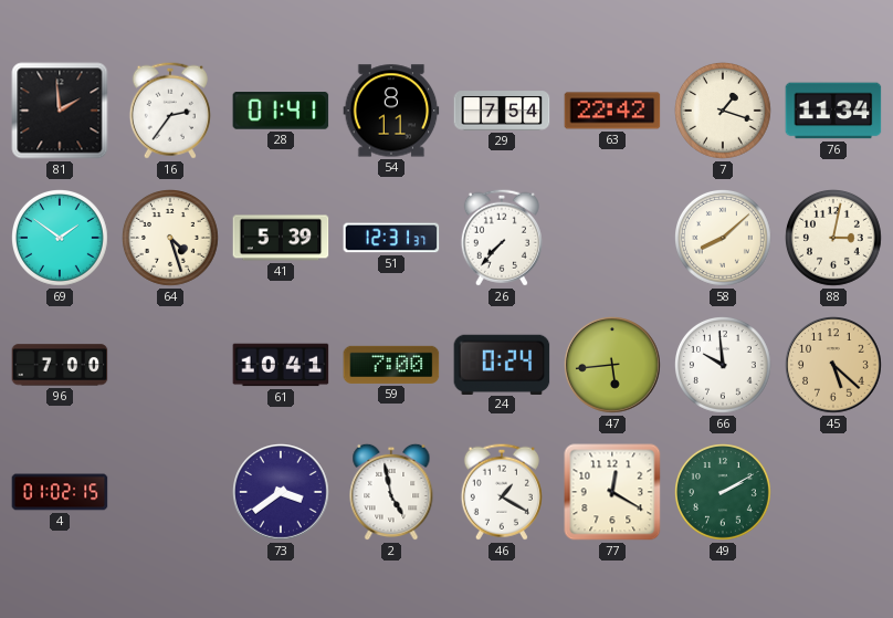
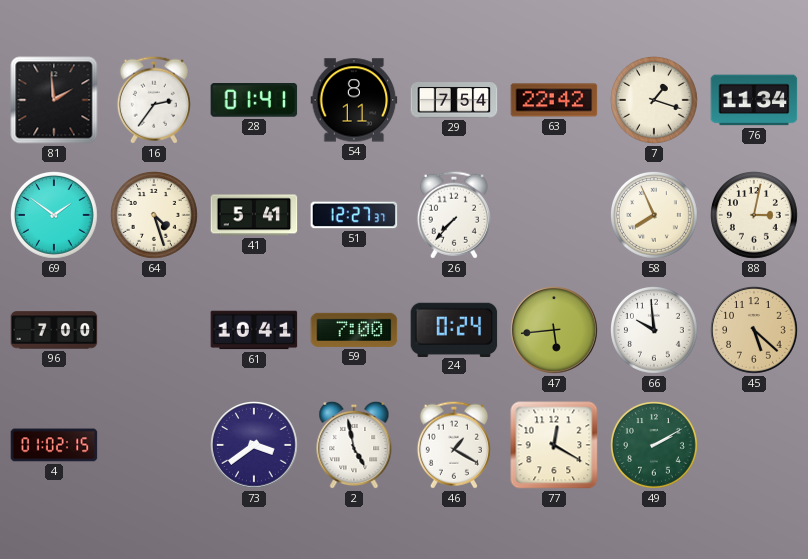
41: 5:39 -> 5:41 (254, 215)
51: 12:31 -> 12:27 (354, 215)
58: 8:08 -> 7:56 (655, 216)
